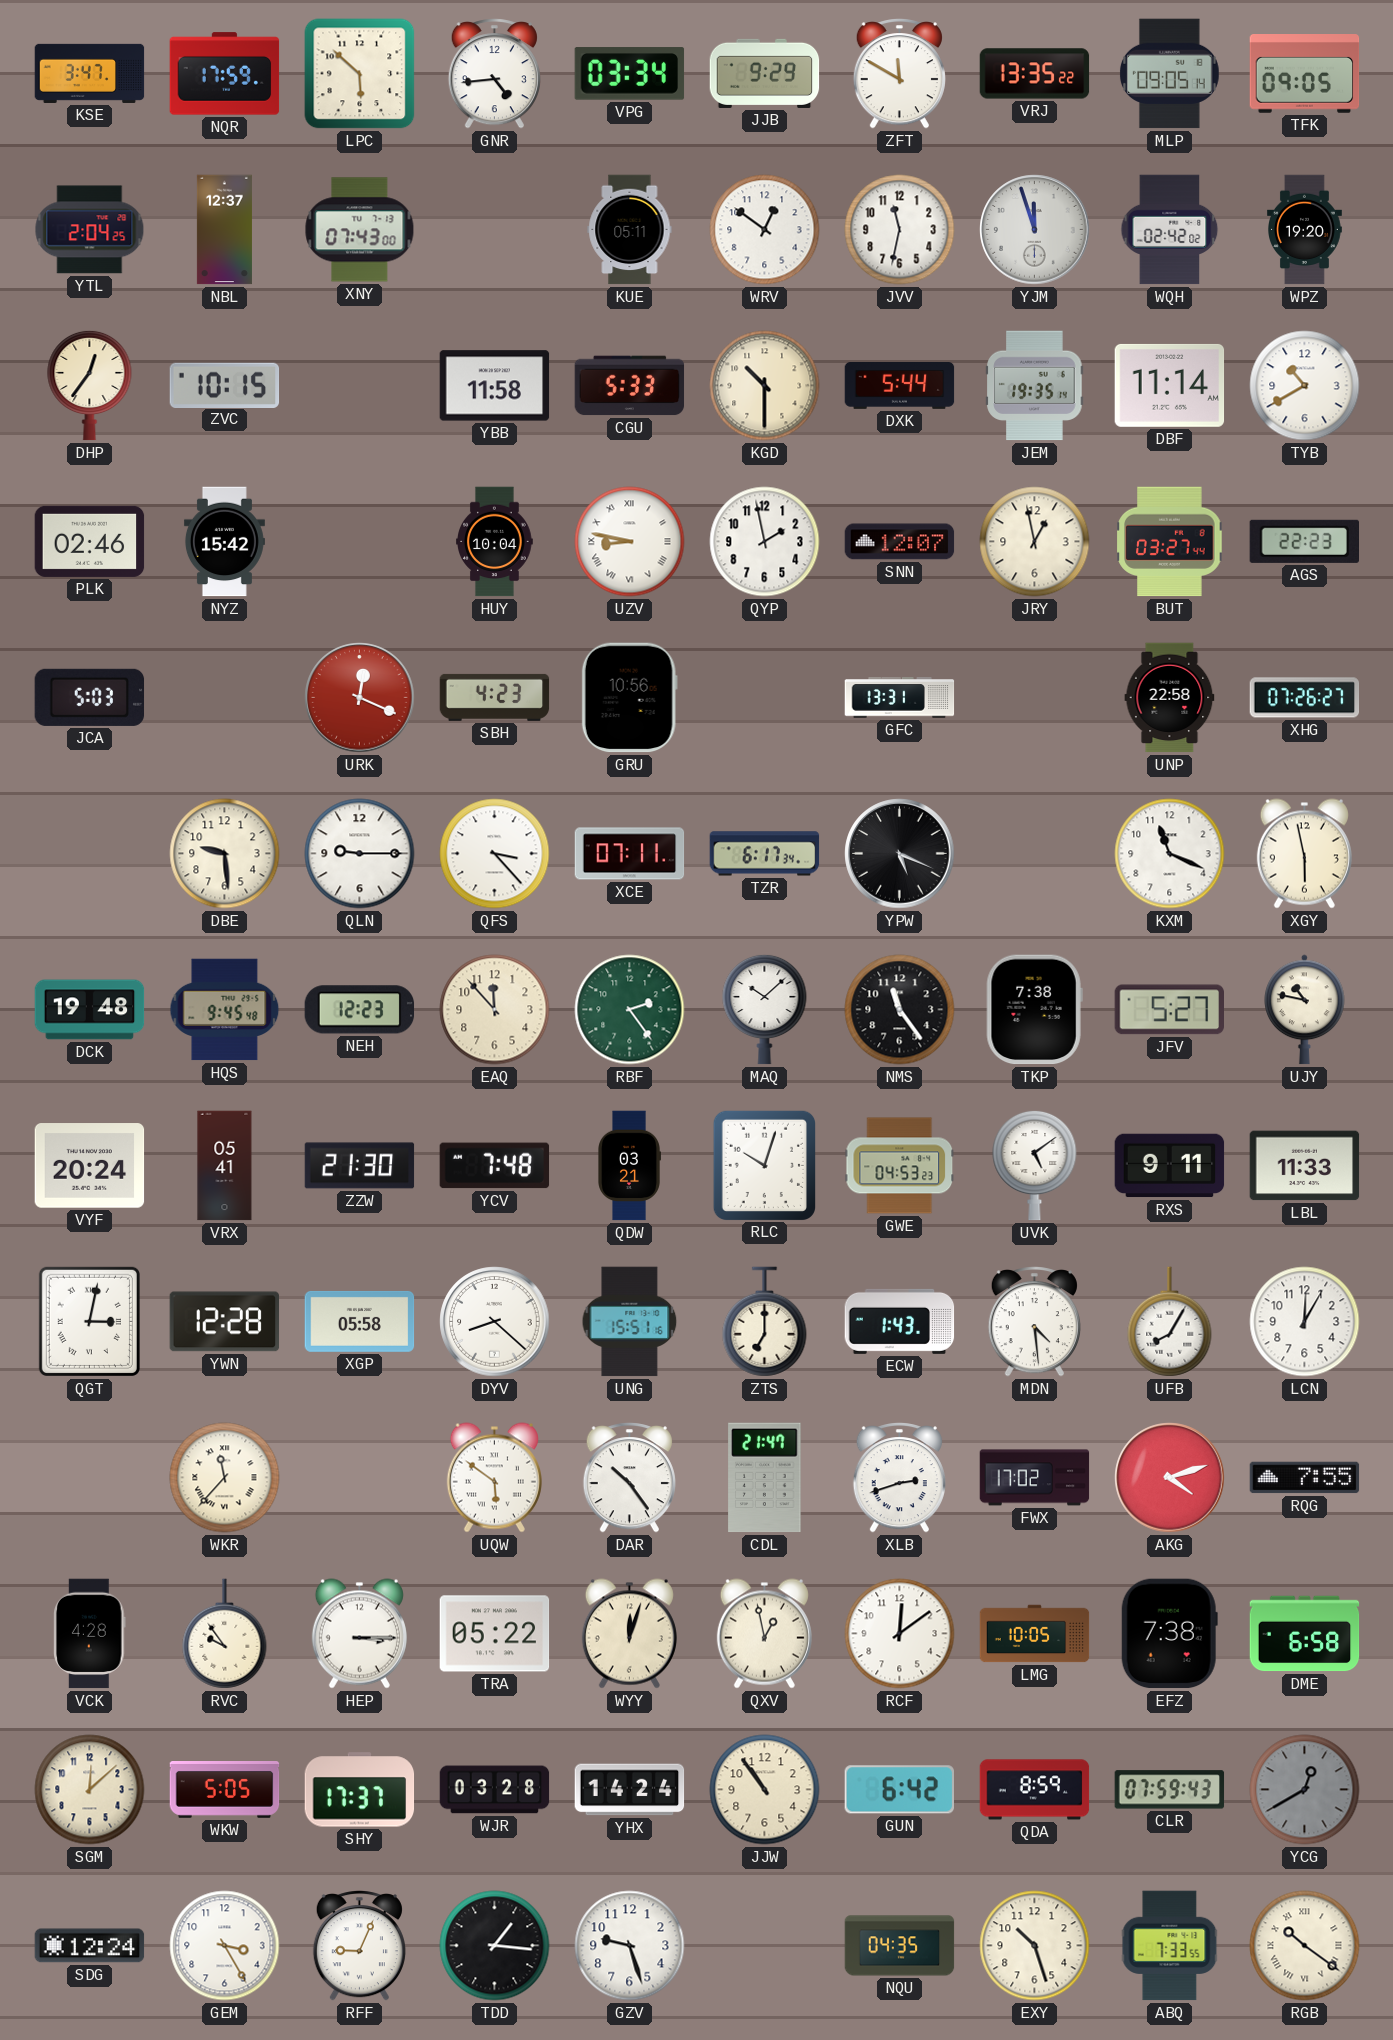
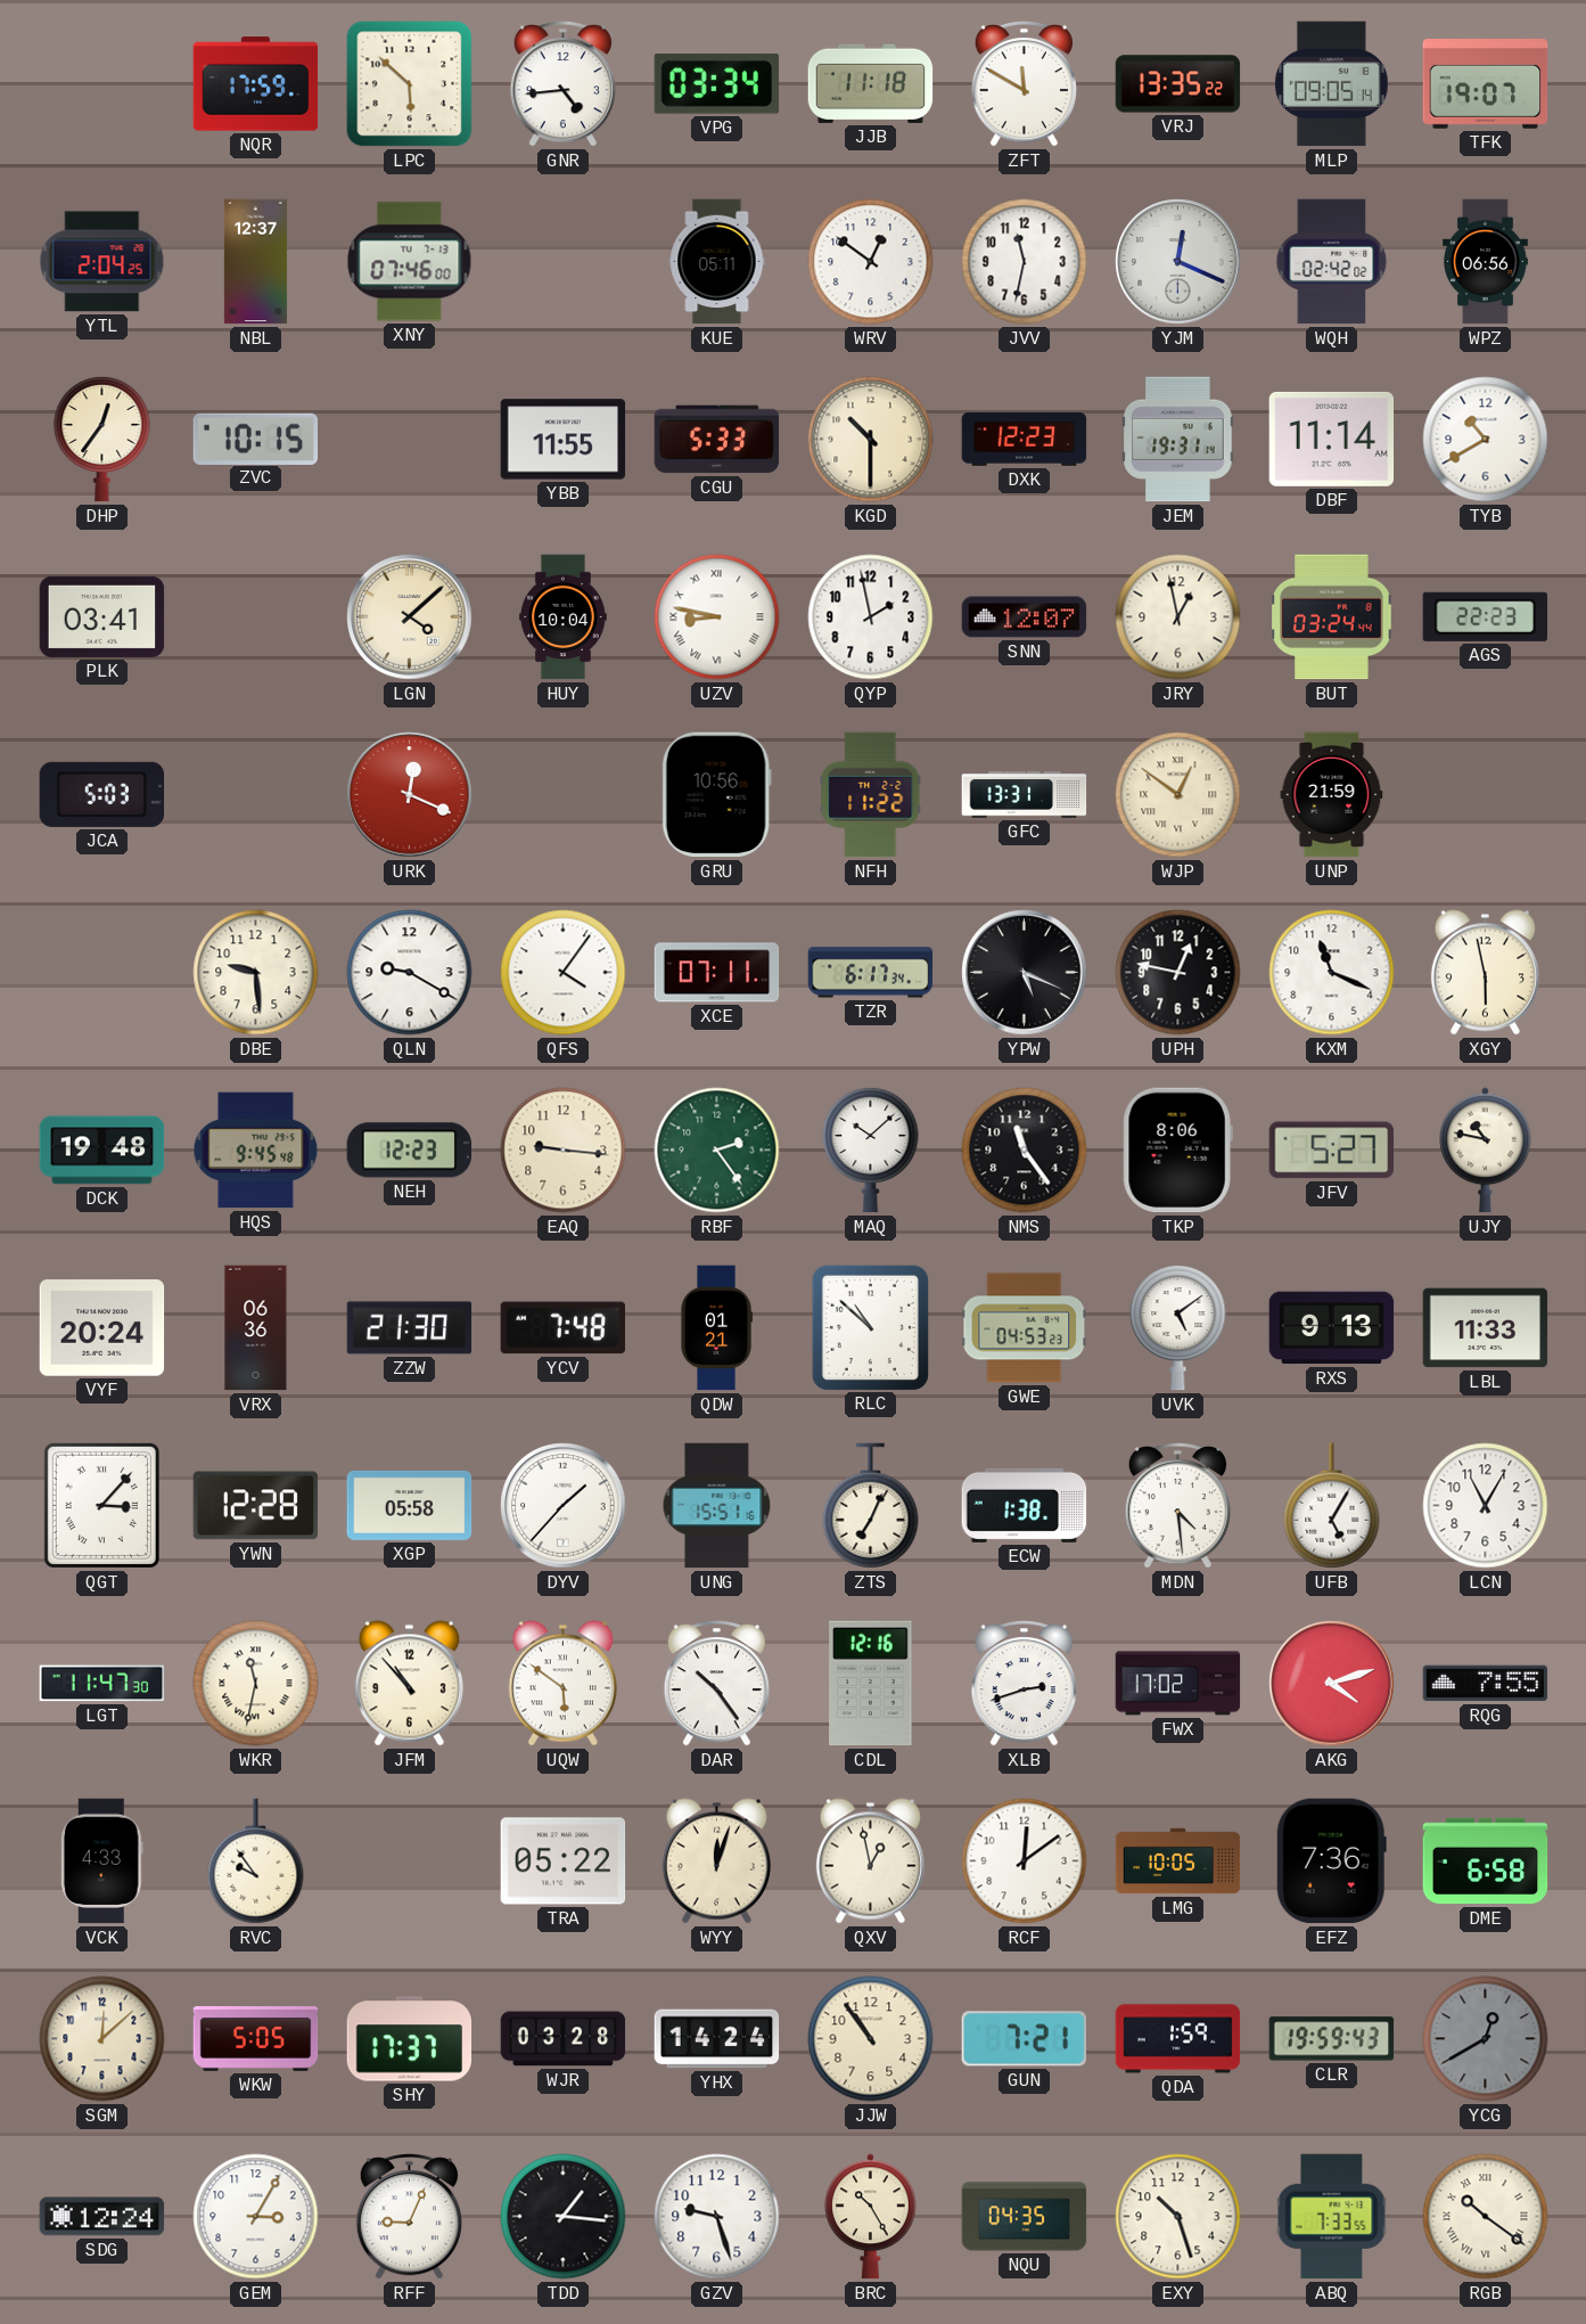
KSE: 3:47 -> none (90, 73)
JJB: 9:29 -> 11:18 (871, 83)
TFK: 09:05 -> 19:07 (1486, 84)
XNY: 07:43 -> 07:46 (410, 262)
YJM: 11:57 -> 12:19 (1178, 262)
WPZ: 19:20 -> 06:56 (1486, 262)
YBB: 11:58 -> 11:55 (564, 440)
DXK: 5:44 -> 12:23 (1025, 440)
JEM: 19:35 -> 19:31 (1178, 440)
PLK: 02:46 -> 03:41 (102, 616)
NYZ: 15:42 -> none (224, 542)
LGN: none -> 4:08 (410, 617)
BUT: 03:27 -> 03:24 (1332, 617)
SBH: 4:23 -> none (495, 697)
NFH: none -> 11:22 (871, 795)
WJP: none -> 12:51 (1178, 795)
UNP: 22:58 -> 21:59 (1332, 795)
XHG: 07:26 -> none (1305, 698)
QLN: 9:15 -> 9:20 (410, 973)
QFS: 3:23 -> 4:06 (564, 973)
UPH: none -> 12:47 (1178, 973)
EAQ: 11:53 -> 9:16 (564, 1151)
TKP: 7:38 -> 8:06 (1177, 1151)
VRX: 05:41 -> 06:36 (256, 1328)
QDW: 03:21 -> 01:21 (716, 1328)
RLC: 10:03 -> 10:52 (870, 1327)
RXS: 9:11 -> 9:13 (1332, 1328)
QGT: 3:02 -> 3:07 (101, 1505)
DYV: 8:22 -> 1:37 (564, 1506)
ZTS: 7:00 -> 7:04 (871, 1506)
ECW: 1:43 -> 1:38 (1025, 1505)
UFB: 8:05 -> 5:05 (1332, 1506)
LCN: 12:05 -> 11:05 (1486, 1506)
LGT: none -> 11:47 (102, 1684)
WKR: 11:37 -> 11:32 (256, 1684)
JFM: none -> 10:53 (409, 1684)
CDL: 21:47 -> 12:16 (871, 1684)
VCK: 4:28 -> 4:33 (102, 1861)
HEP: 3:15 -> none (359, 1634)
EFZ: 7:38 -> 7:36 (1331, 1861)
GUN: 6:42 -> 7:21 (1024, 2039)
QDA: 8:59 -> 1:59 (1178, 2039)
CLR: 07:59 -> 19:59 (1332, 2039)
GEM: 3:25 -> 3:05 (256, 2217)
BRC: none -> 10:25 (871, 2217)
